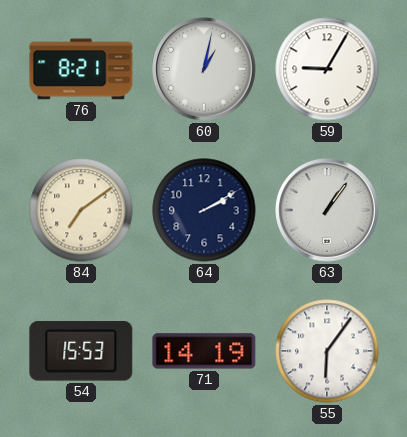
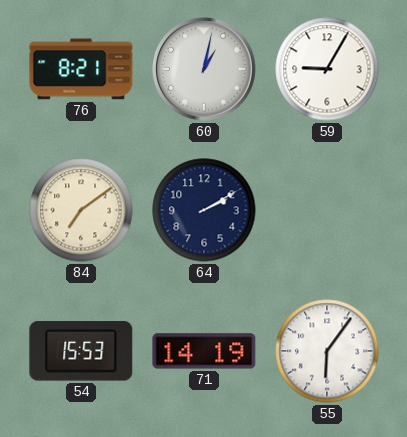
63: 1:06 -> none (327, 210)
